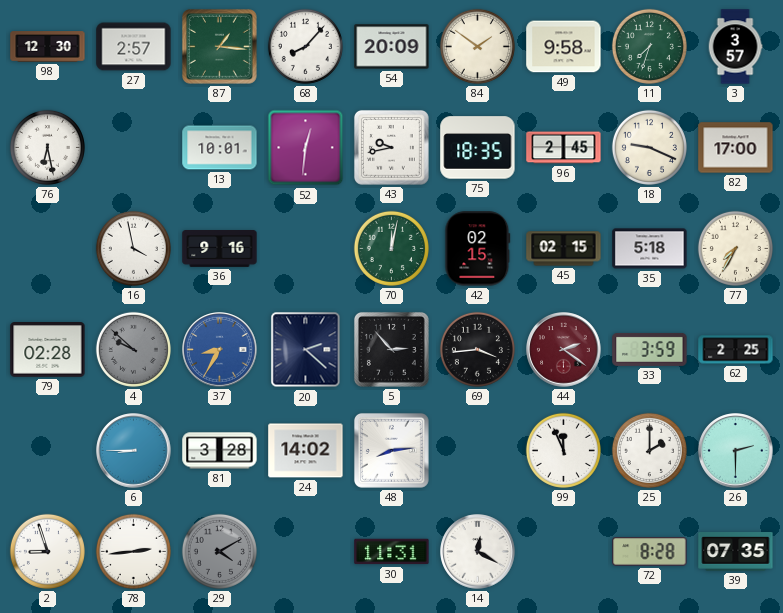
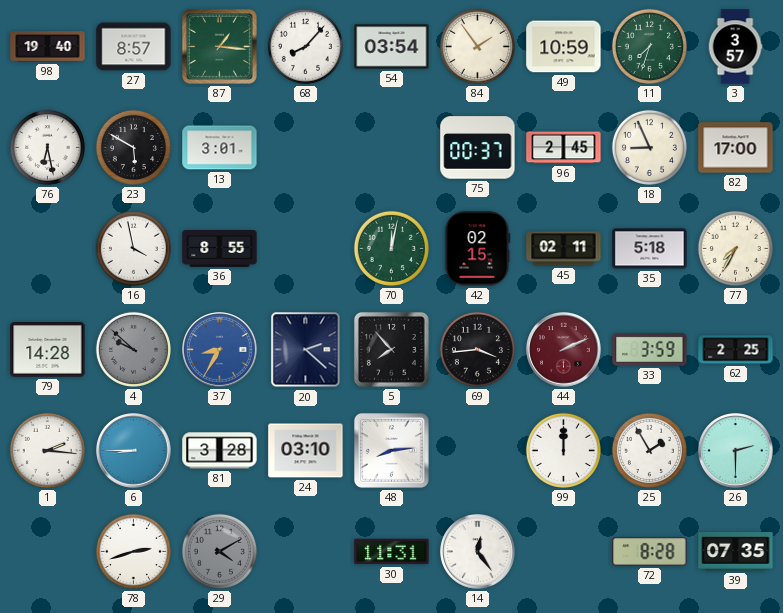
98: 12:30 -> 19:40 (48, 47)
27: 2:57 -> 8:57 (134, 47)
54: 20:09 -> 03:54 (392, 47)
84: 1:51 -> 1:54 (477, 46)
49: 9:58 -> 10:59 (564, 47)
23: none -> 5:50 (133, 147)
13: 10:01 -> 3:01 (220, 148)
52: 12:31 -> none (306, 148)
43: 9:43 -> none (391, 147)
75: 18:35 -> 00:37 (478, 148)
18: 9:19 -> 8:56 (649, 147)
36: 9:16 -> 8:55 (220, 249)
45: 02:15 -> 02:11 (564, 249)
79: 02:28 -> 14:28 (48, 350)
5: 2:53 -> 7:53 (391, 349)
44: 2:21 -> 2:11 (564, 350)
1: none -> 2:16 (47, 450)
24: 14:02 -> 03:10 (306, 451)
99: 11:56 -> 12:00 (563, 450)
25: 2:00 -> 1:55 (649, 450)
2: 8:57 -> none (47, 551)
78: 2:44 -> 2:42 (133, 551)
14: 12:20 -> 12:24 (478, 552)
